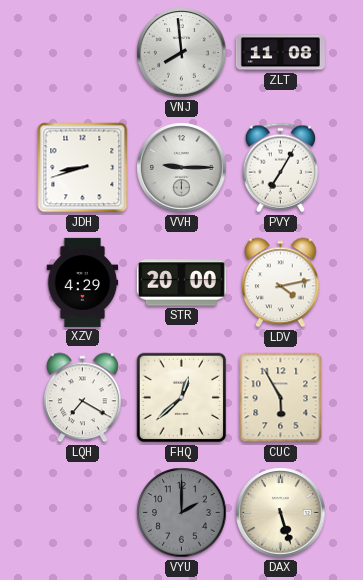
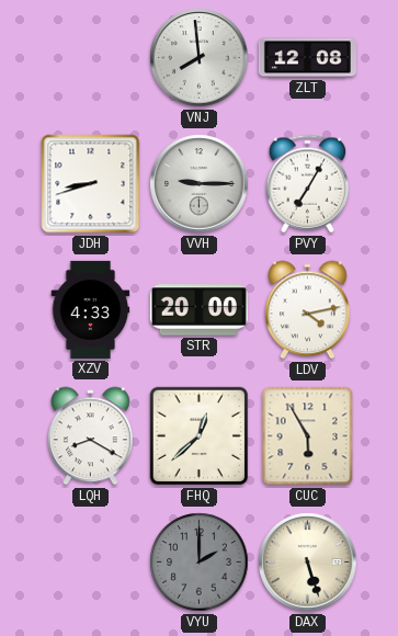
ZLT: 11:08 -> 12:08 (307, 58)
XZV: 4:29 -> 4:33 (91, 309)
LQH: 7:20 -> 8:20 (91, 436)
